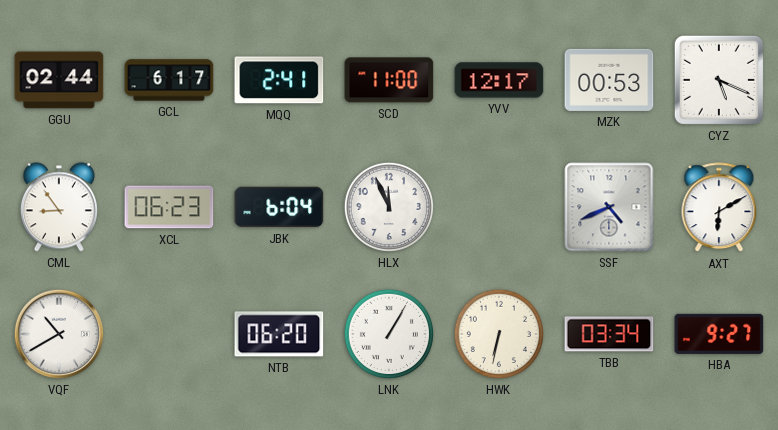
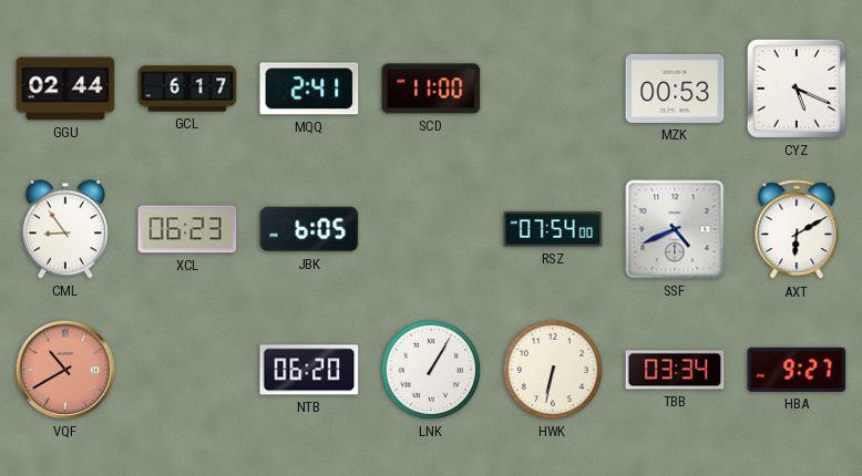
YVV: 12:17 -> none (499, 80)
JBK: 6:04 -> 6:05 (309, 229)
HLX: 11:56 -> none (389, 207)
RSZ: none -> 07:54 (553, 229)
VQF dial: white -> salmon (65, 370)
